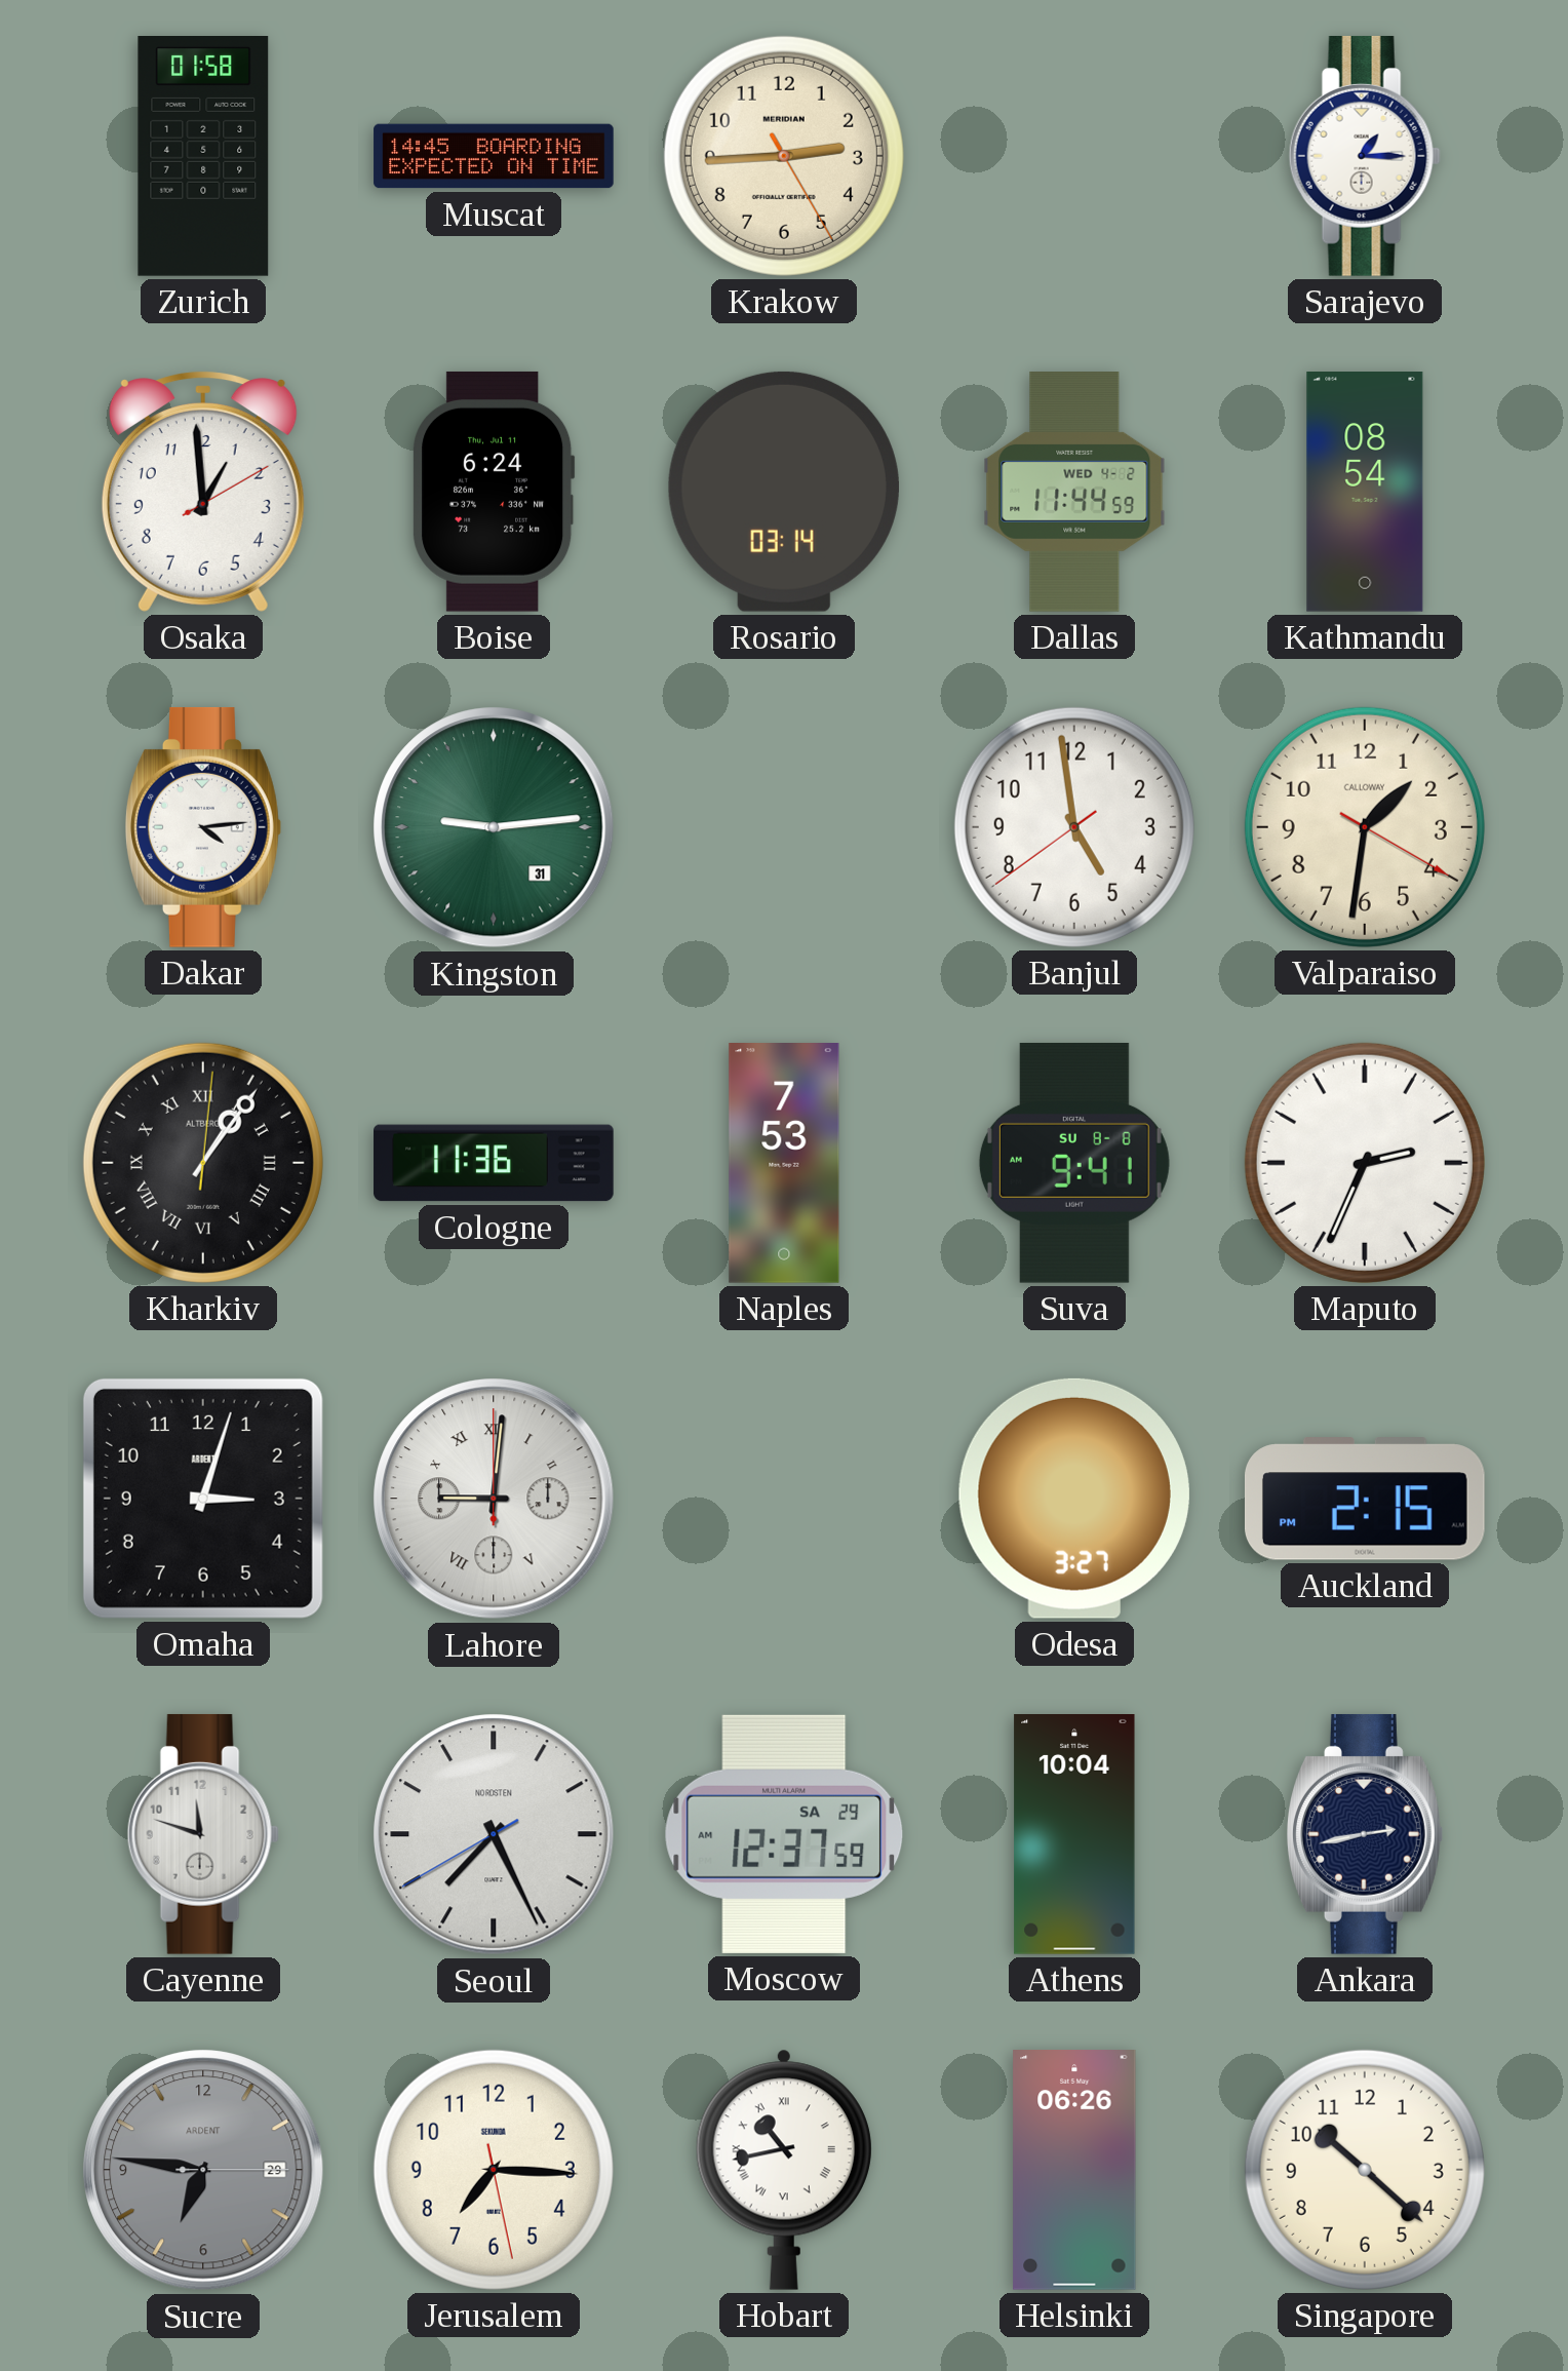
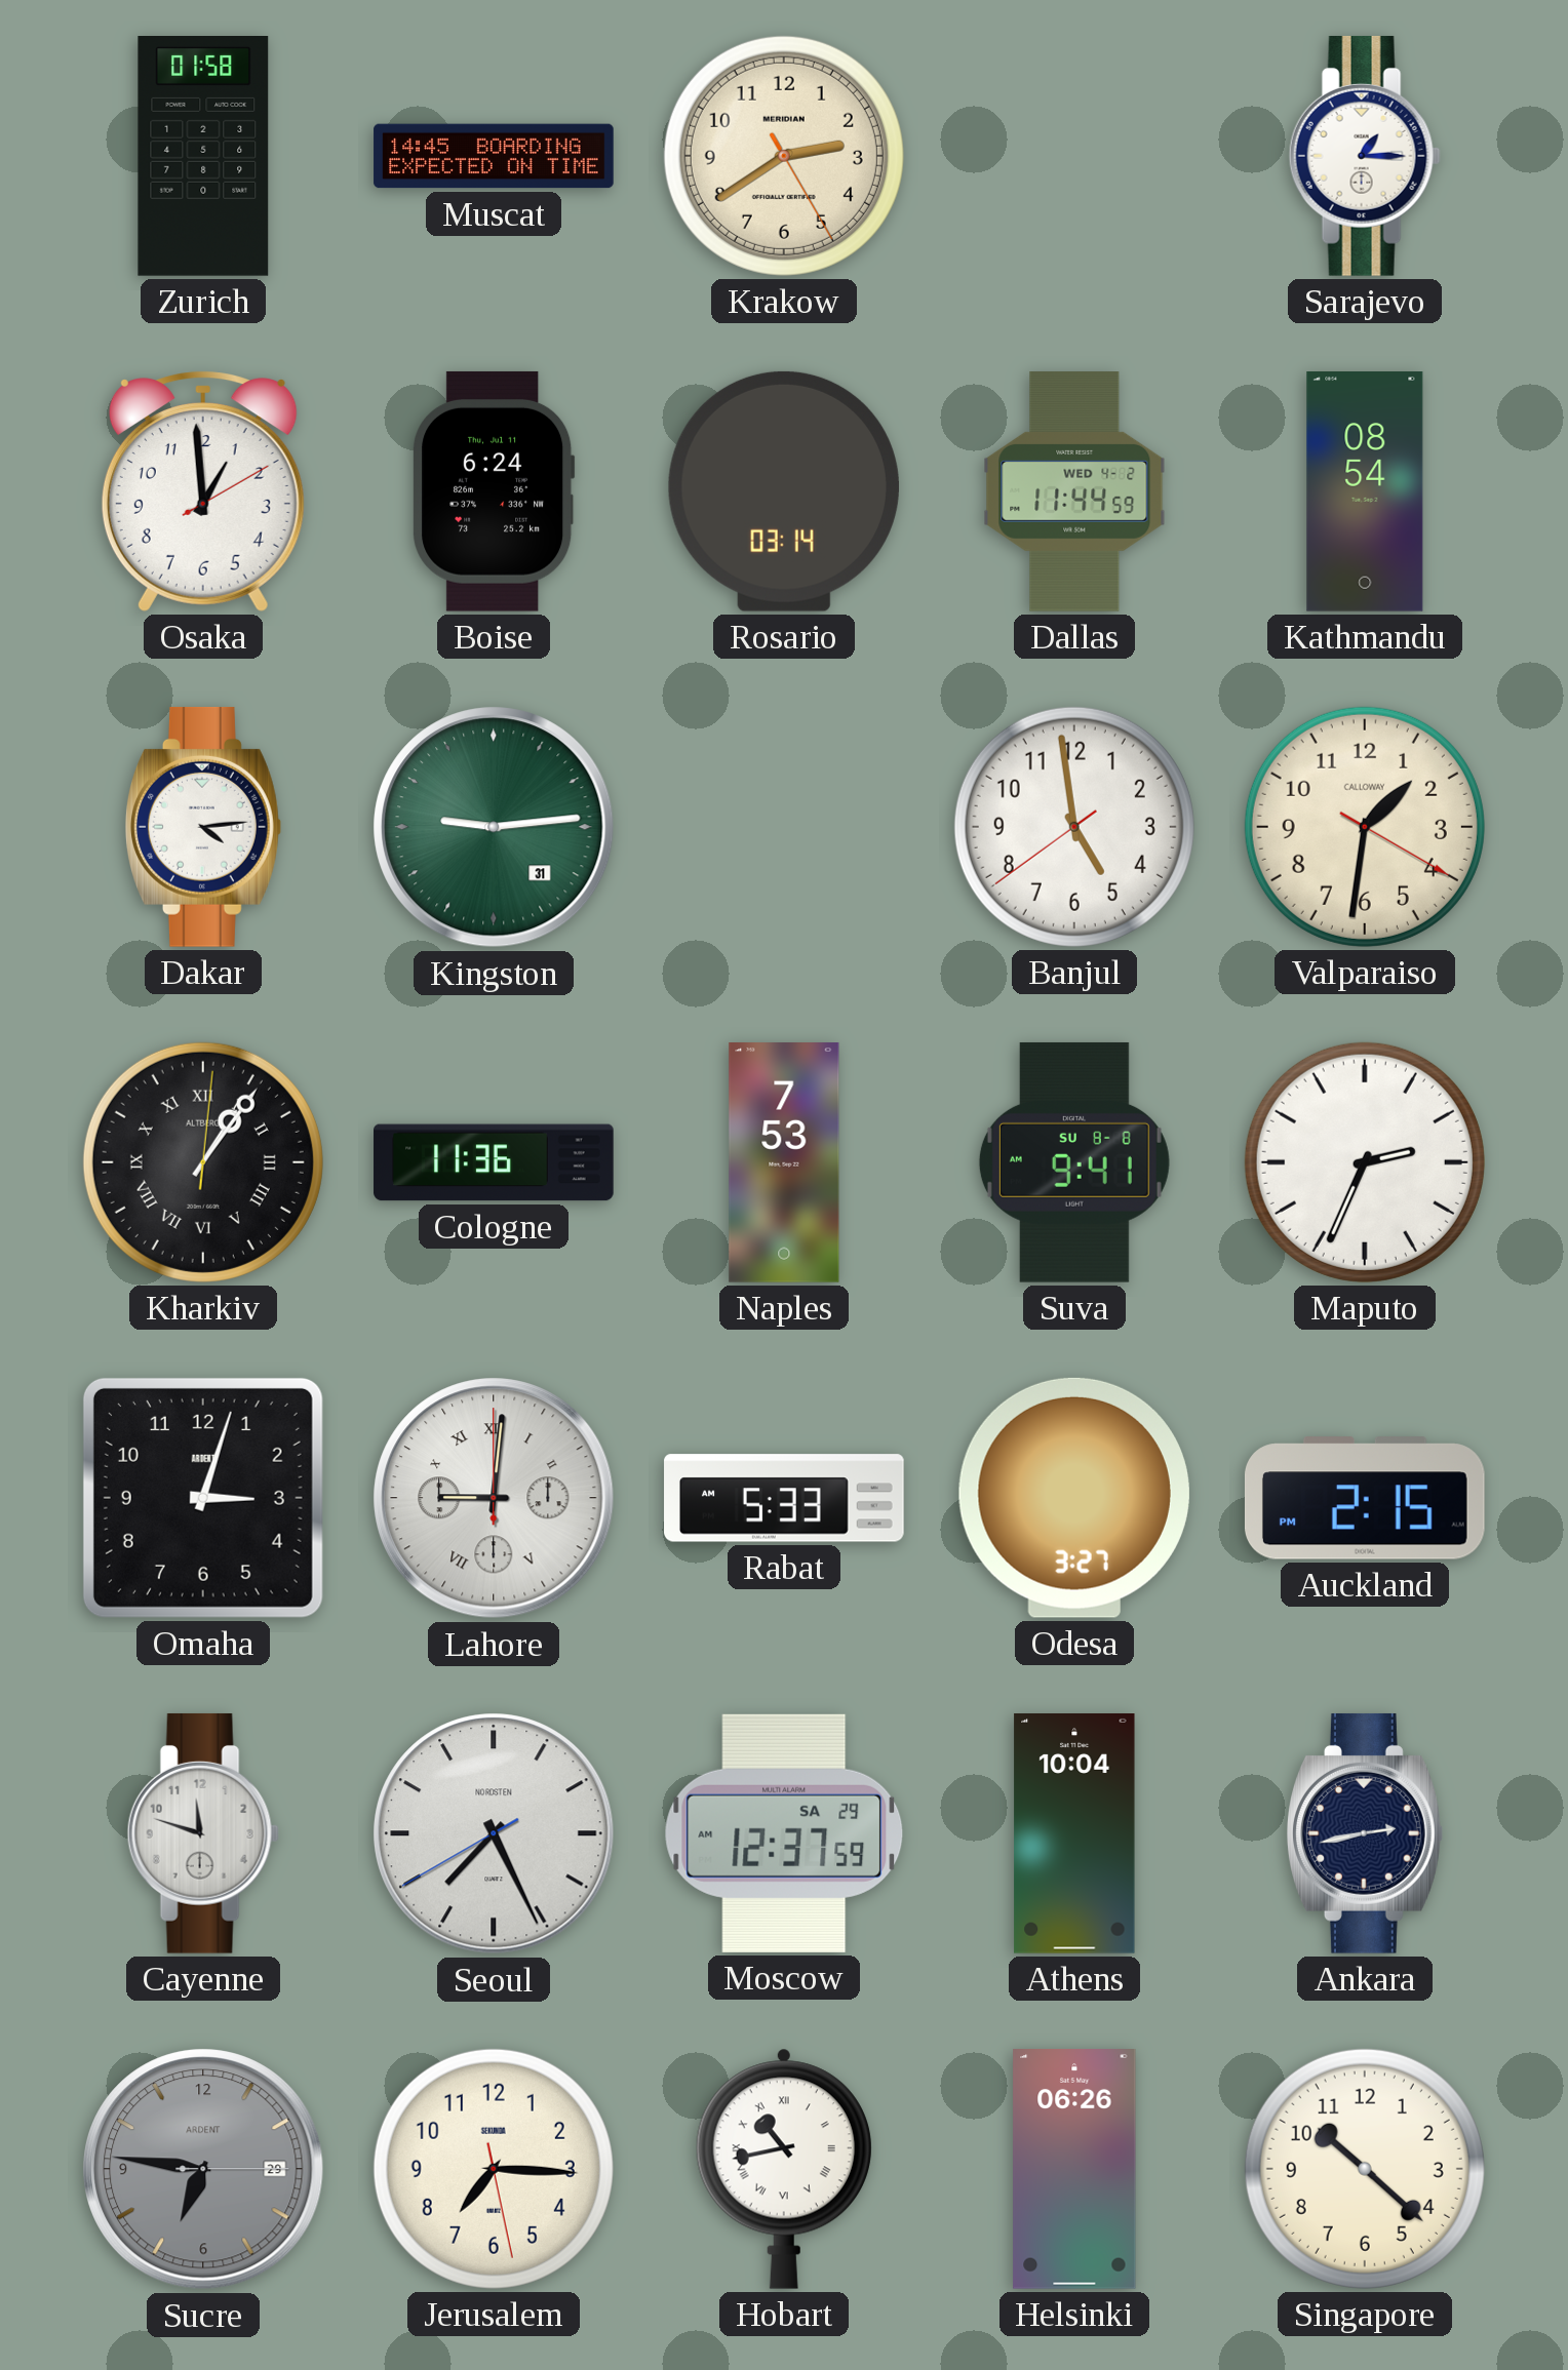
Krakow: 2:44 -> 2:39 (784, 156)
Rabat: none -> 5:33 (784, 1498)
